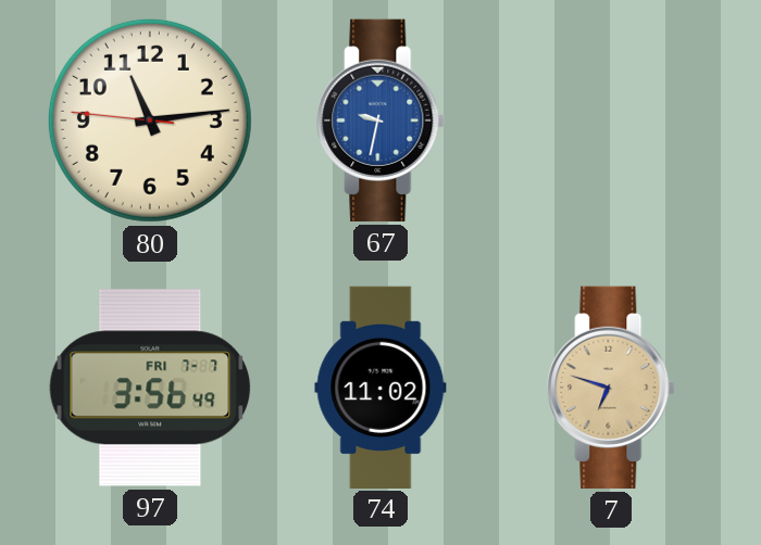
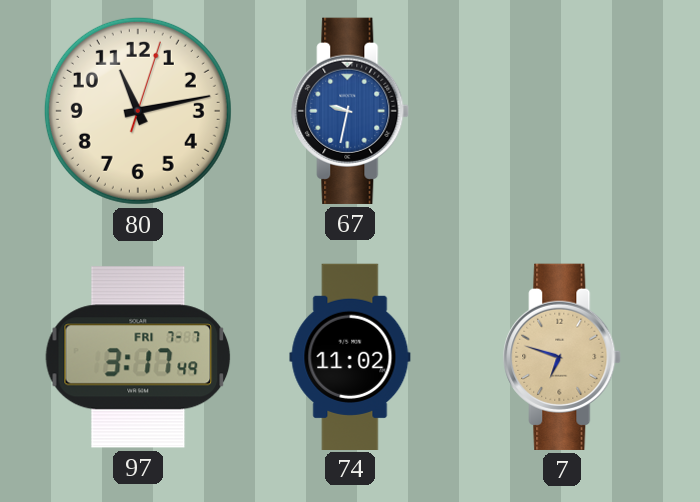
80: 11:13:46 -> 11:13:03 (138, 111)
97: 3:56 -> 3:17 (138, 357)
